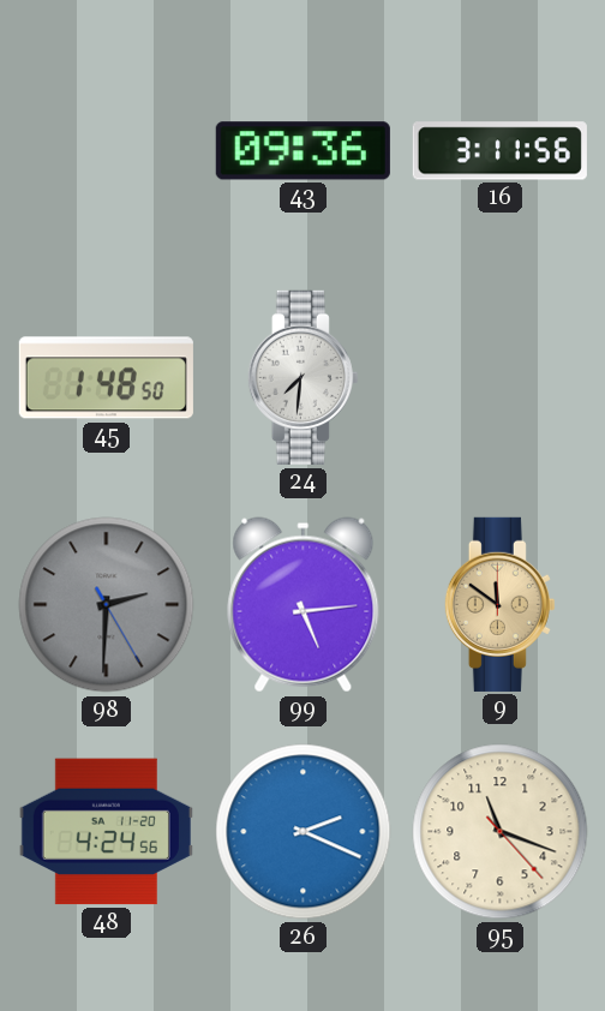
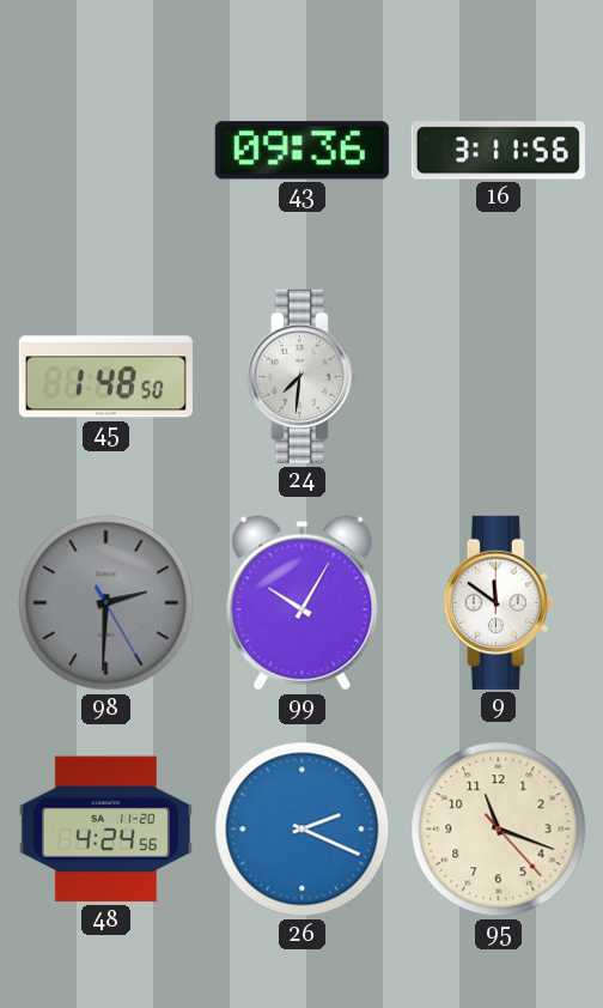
99: 5:14 -> 10:05 (303, 603)
9 dial: champagne -> white (498, 602)
